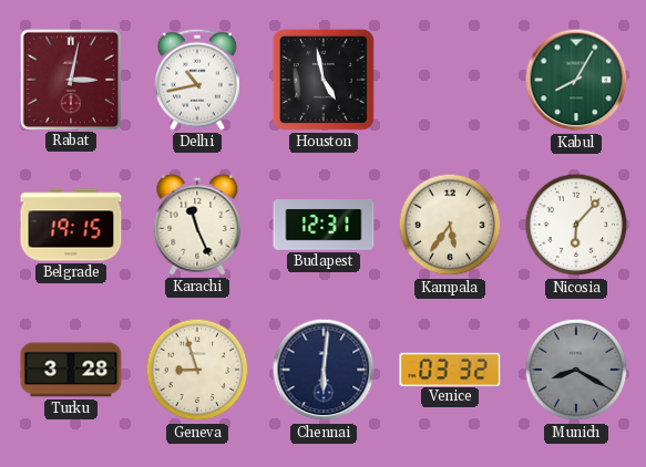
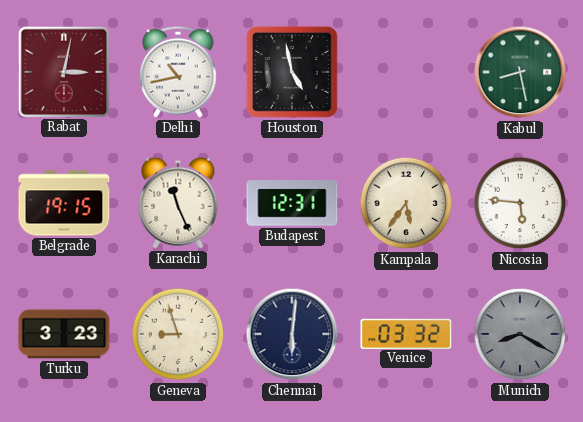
Kabul: 8:05 -> 8:28 (520, 72)
Nicosia: 6:07 -> 5:46 (520, 203)
Turku: 3:28 -> 3:23 (64, 334)
